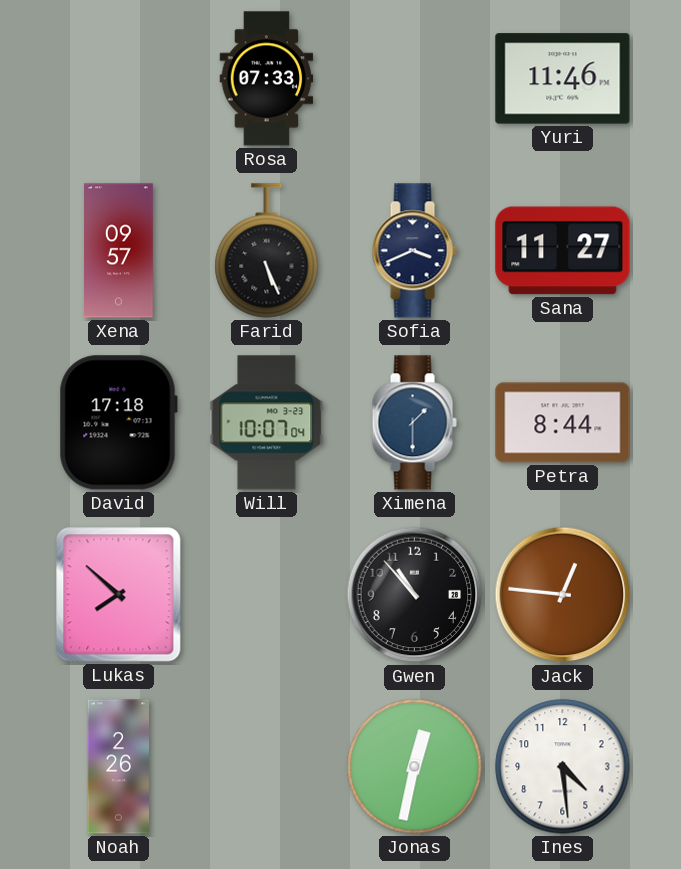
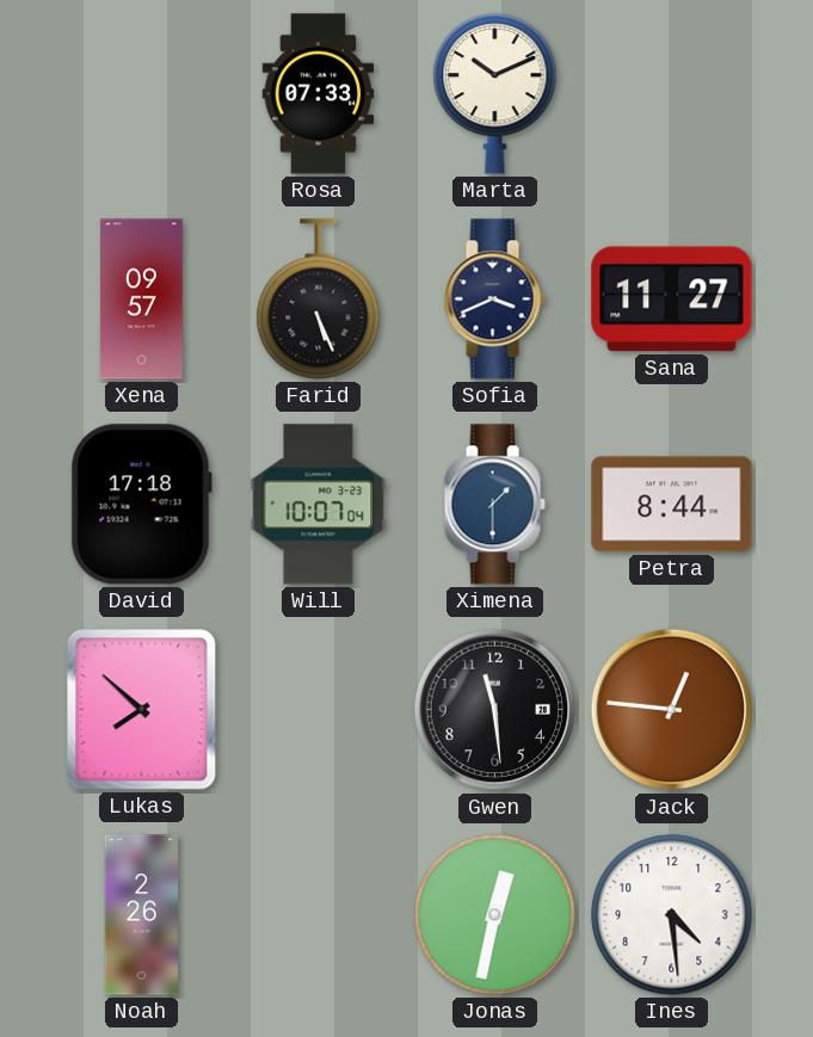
Marta: none -> 10:11 (495, 93)
Yuri: 11:46 -> none (563, 79)
Gwen: 10:53 -> 11:29 (495, 710)
